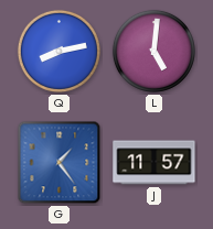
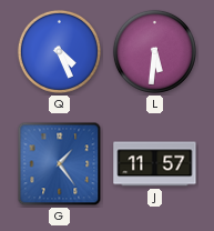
Q: 8:13 -> 4:26 (59, 51)
L: 5:01 -> 5:31 (154, 51)
